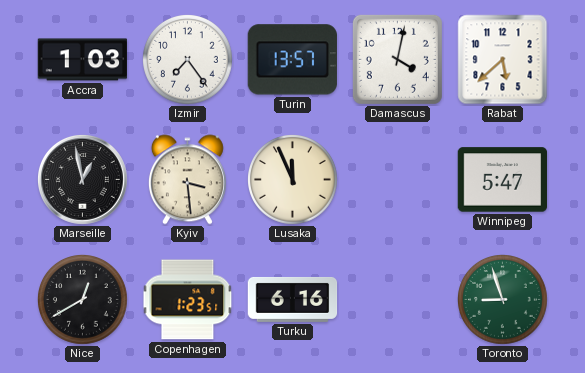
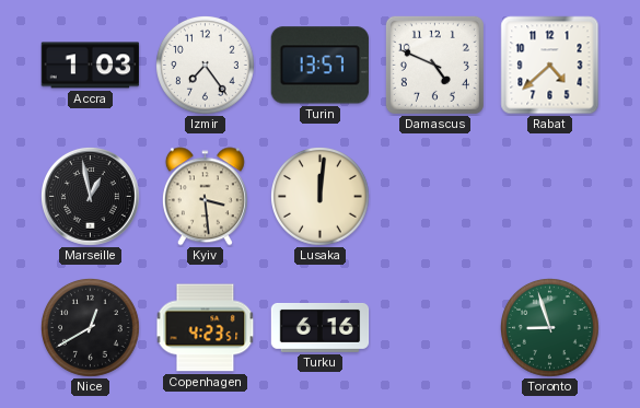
Damascus: 4:02 -> 4:49 (434, 65)
Rabat: 5:38 -> 4:38 (550, 66)
Lusaka: 11:56 -> 12:01 (321, 197)
Winnipeg: 5:47 -> none (503, 180)
Copenhagen: 1:23 -> 4:23 (206, 328)
